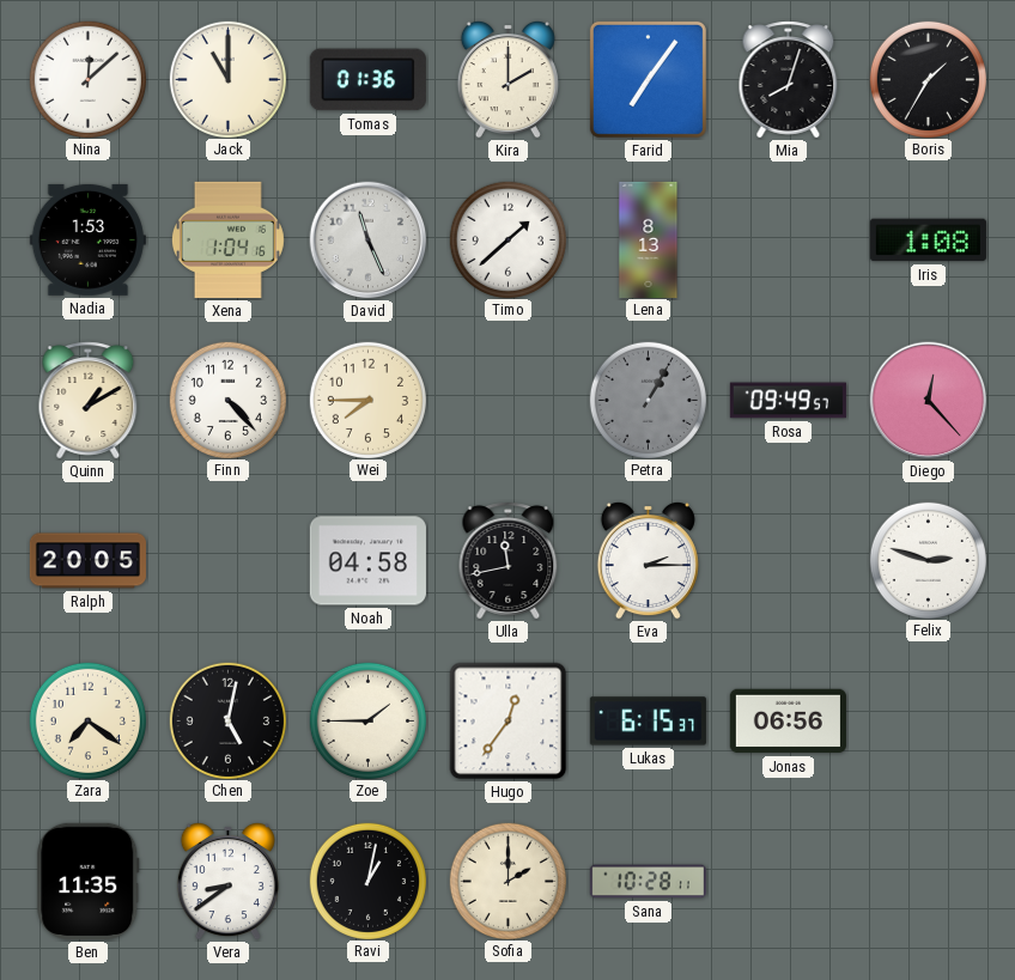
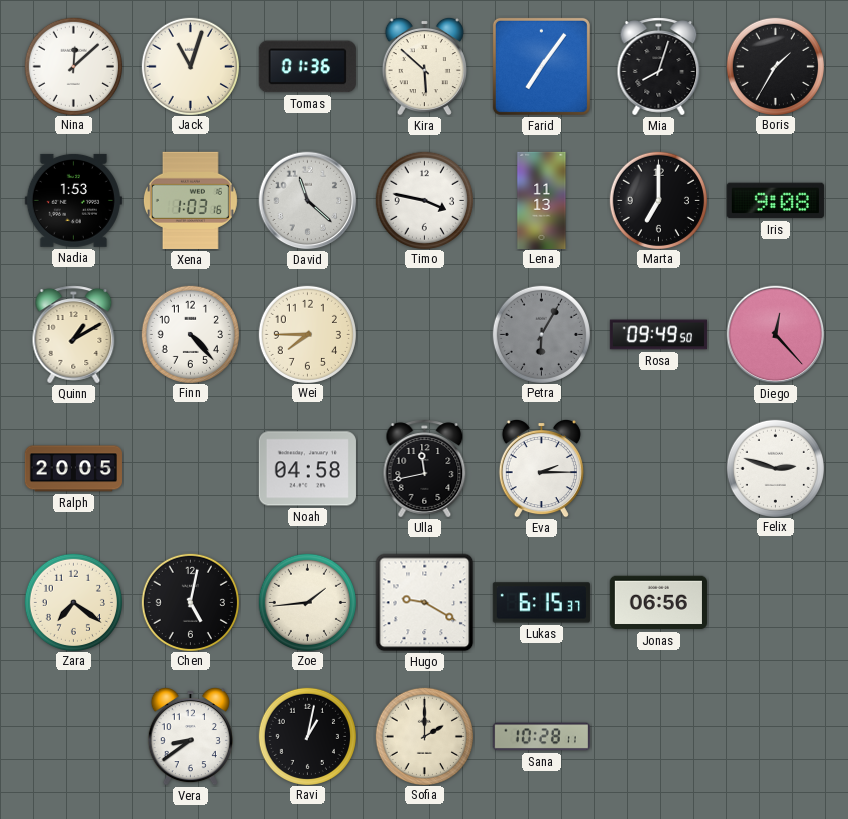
Jack: 11:00 -> 11:03 (190, 66)
Kira: 2:00 -> 5:52 (424, 66)
Xena: 1:04 -> 1:03 (190, 200)
David: 11:26 -> 11:22 (308, 201)
Timo: 1:38 -> 3:47 (424, 200)
Lena: 8:13 -> 11:13 (542, 200)
Marta: none -> 7:00 (658, 200)
Iris: 1:08 -> 9:08 (775, 201)
Petra: 1:05 -> 6:05 (541, 334)
Rosa: 09:49:57 -> 09:49:50 (658, 335)
Zoe: 1:45 -> 1:44 (307, 602)
Hugo: 12:36 -> 9:20 (425, 603)
Ben: 11:35 -> none (89, 881)
